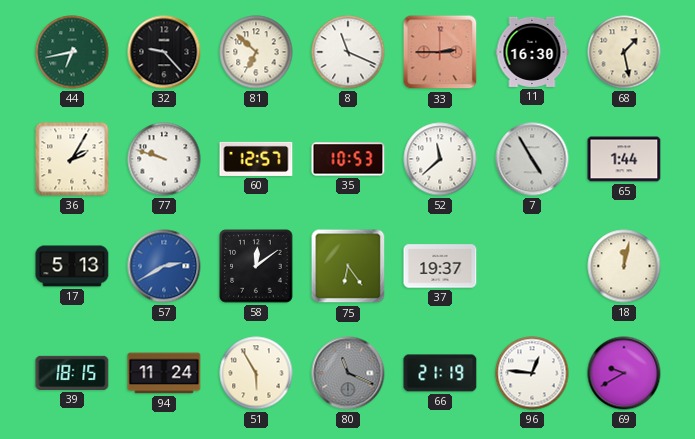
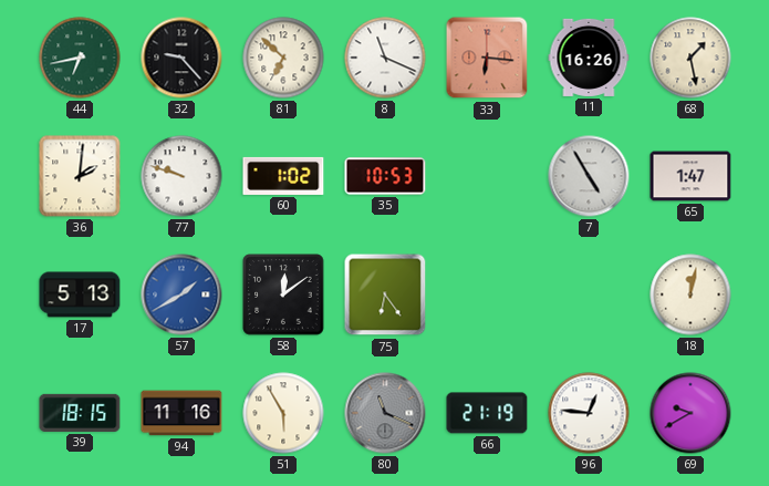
33: 2:45 -> 6:16 (487, 58)
11: 16:30 -> 16:26 (589, 58)
36: 2:05 -> 2:01 (80, 176)
60: 12:57 -> 1:02 (283, 176)
52: 11:38 -> none (440, 159)
65: 1:44 -> 1:47 (690, 176)
57: 2:40 -> 1:40 (181, 294)
37: 19:37 -> none (440, 266)
94: 11:24 -> 11:16 (181, 413)
